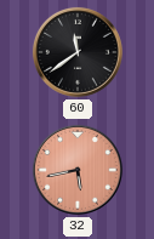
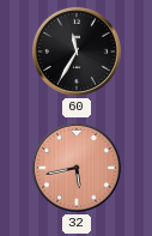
60: 11:39 -> 11:35 (77, 52)
